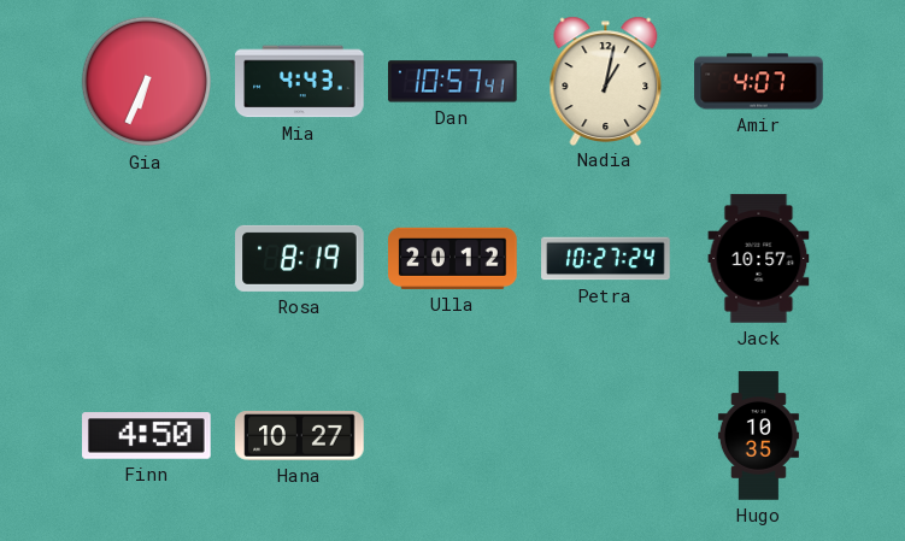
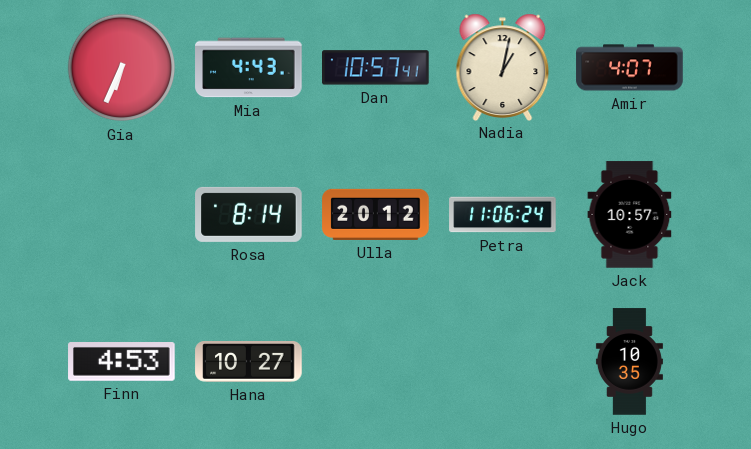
Rosa: 8:19 -> 8:14 (249, 214)
Petra: 10:27 -> 11:06 (503, 215)
Finn: 4:50 -> 4:53 (122, 362)
